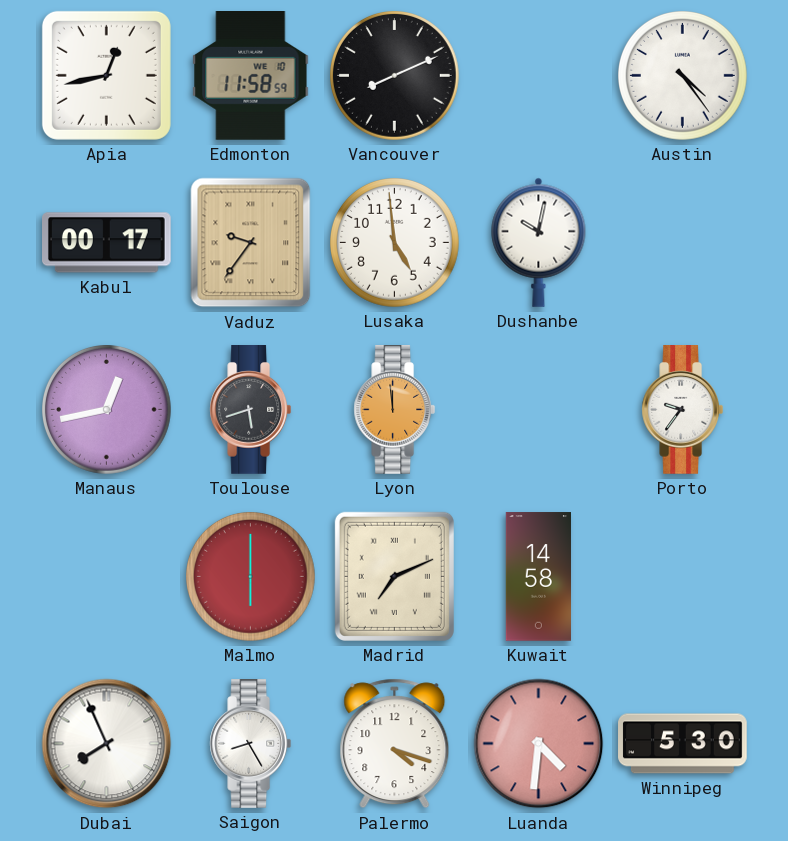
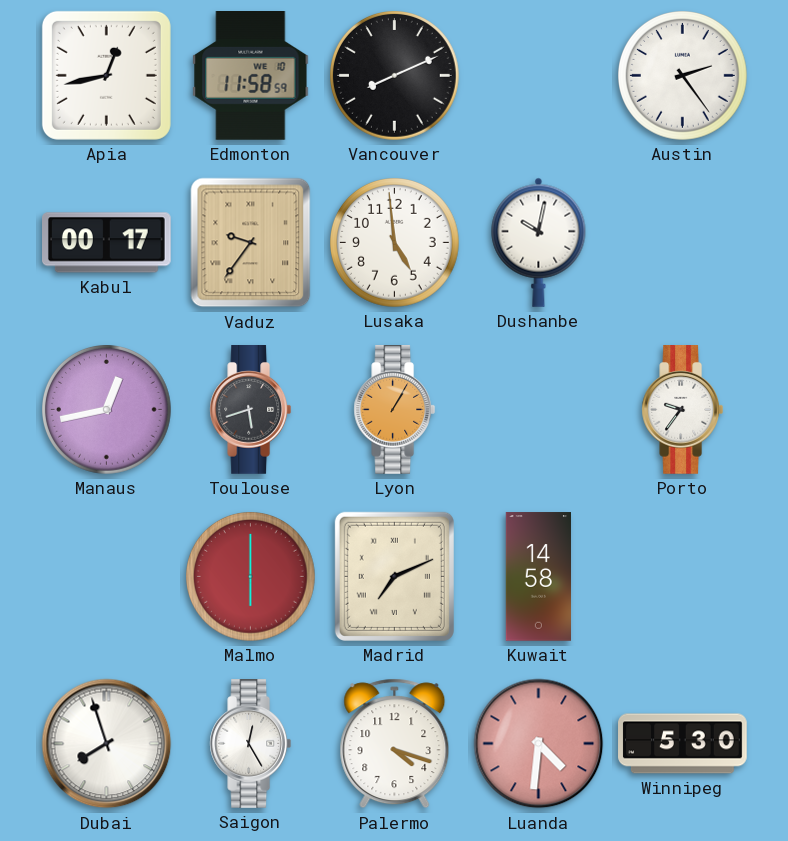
Austin: 4:24 -> 2:24 (683, 76)
Lyon: 11:59 -> 1:05 (395, 410)
Dubai: 7:56 -> 7:57 (107, 744)
Saigon: 8:25 -> 12:25 (251, 744)
